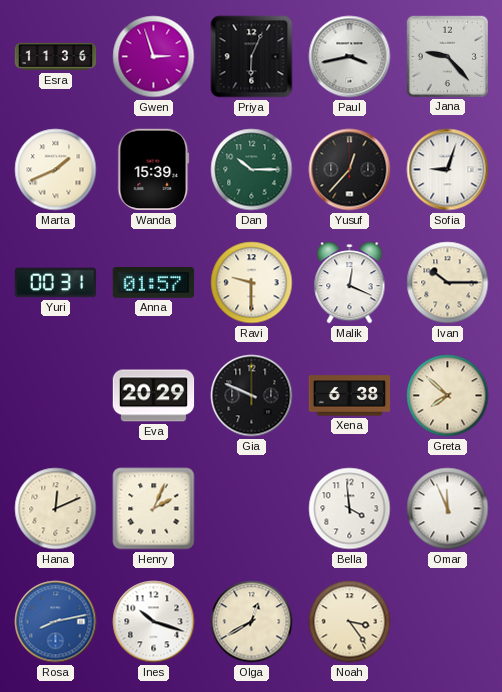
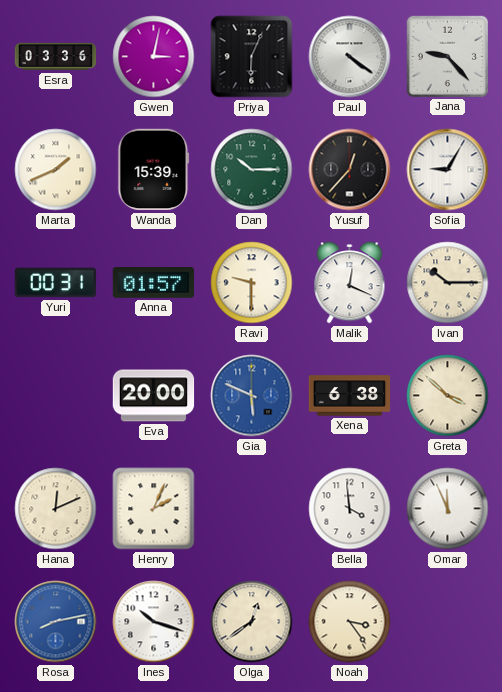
Esra: 11:36 -> 03:36 (56, 57)
Gwen: 2:57 -> 3:02 (154, 57)
Paul: 3:43 -> 4:21 (350, 57)
Sofia: 9:03 -> 9:05 (448, 170)
Eva: 20:29 -> 20:00 (154, 396)
Gia: 9:49 -> 5:49 (252, 396)
Gia dial: black -> blue (252, 396)
Greta: 7:52 -> 3:52 (448, 396)
Olga: 12:40 -> 12:39 (252, 622)
